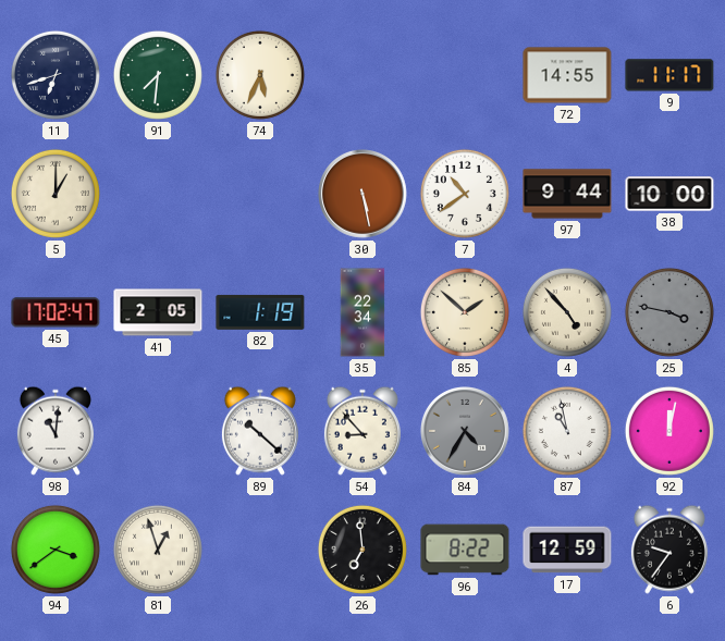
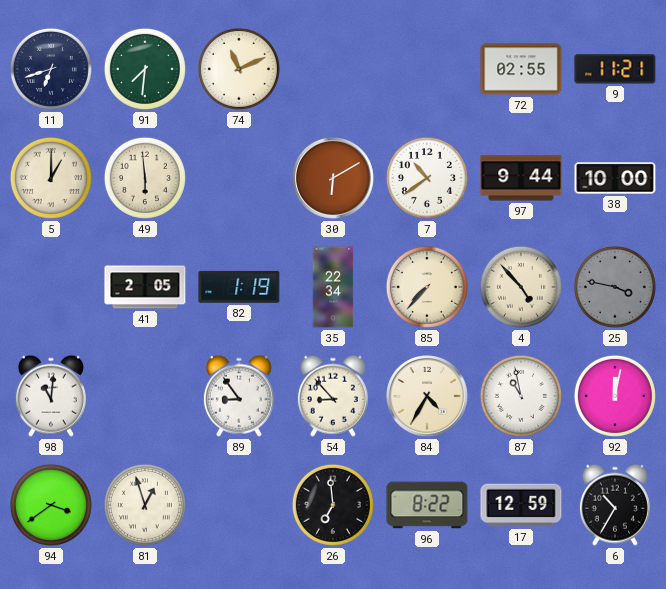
74: 5:34 -> 11:11 (239, 69)
72: 14:55 -> 02:55 (521, 69)
9: 11:17 -> 11:21 (615, 69)
49: none -> 5:59 (145, 178)
30: 5:28 -> 6:10 (334, 179)
45: 17:02 -> none (56, 312)
85: 1:52 -> 7:37 (427, 287)
89: 10:22 -> 8:54 (239, 396)
84 dial: grey -> cream (428, 397)
6: 9:36 -> 10:35 (615, 505)
